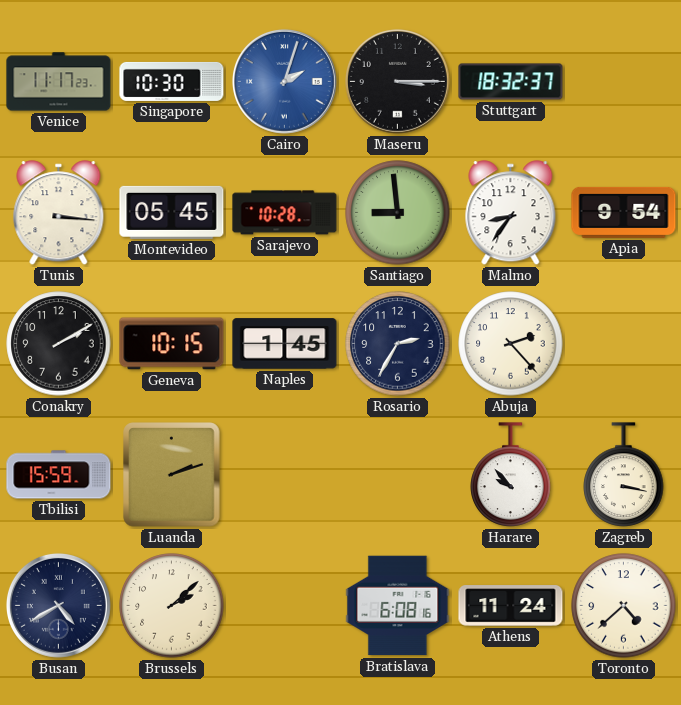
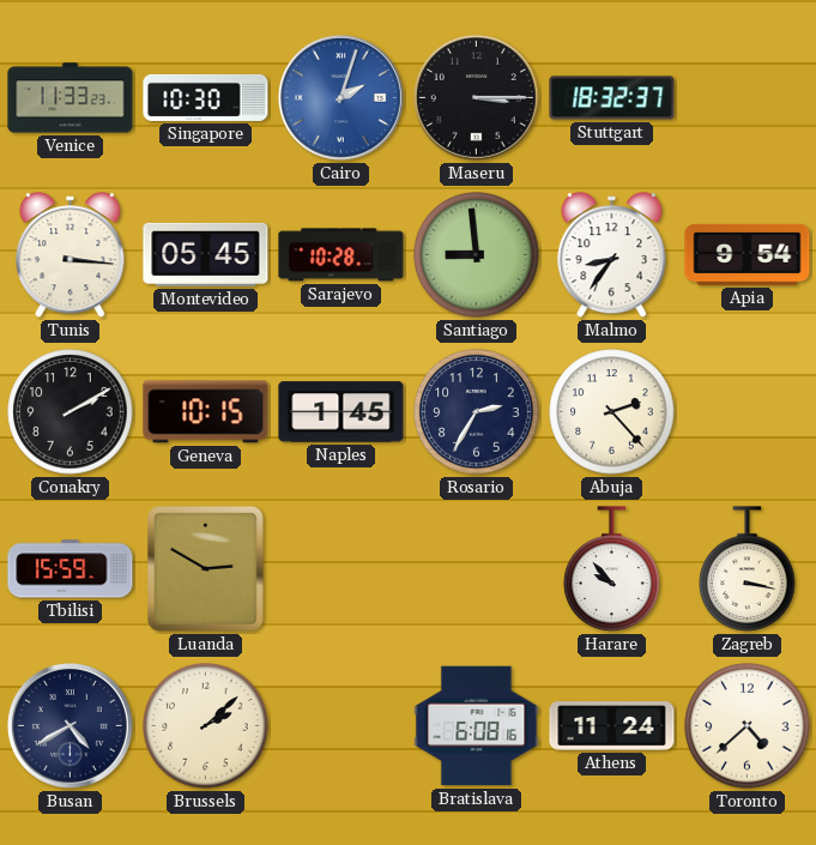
Venice: 11:17 -> 11:33 (71, 98)
Luanda: 2:12 -> 2:50 (206, 569)
